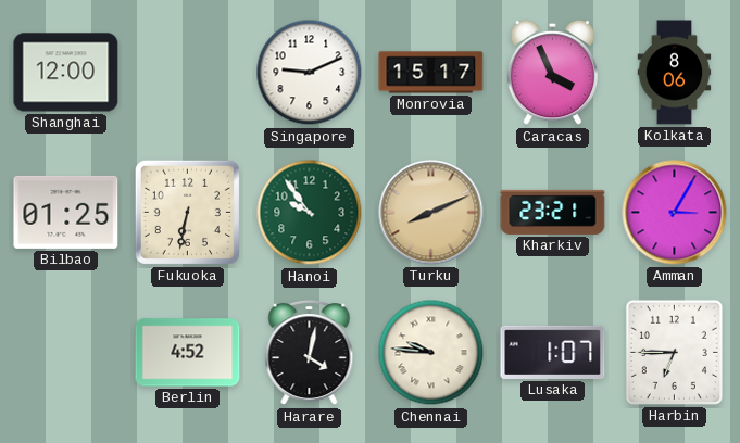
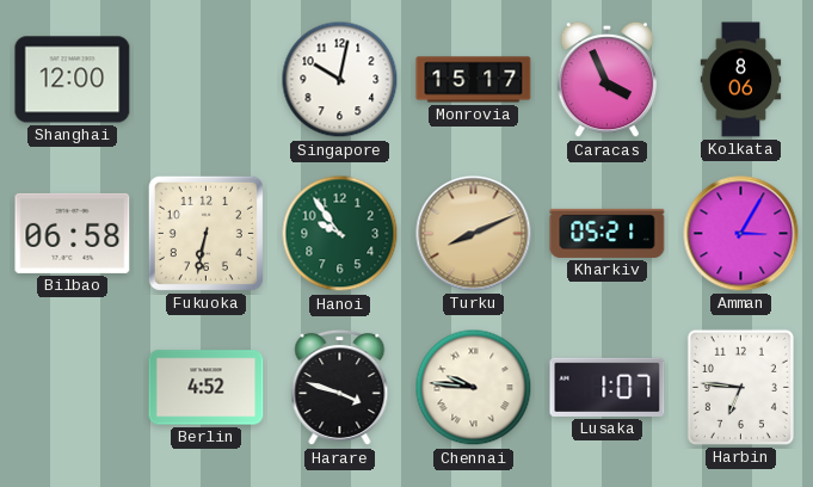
Singapore: 9:11 -> 10:02 (340, 80)
Bilbao: 01:25 -> 06:58 (73, 233)
Kharkiv: 23:21 -> 05:21 (608, 233)
Harare: 4:02 -> 3:48 (340, 388)
Harbin: 6:45 -> 6:46 (740, 387)
